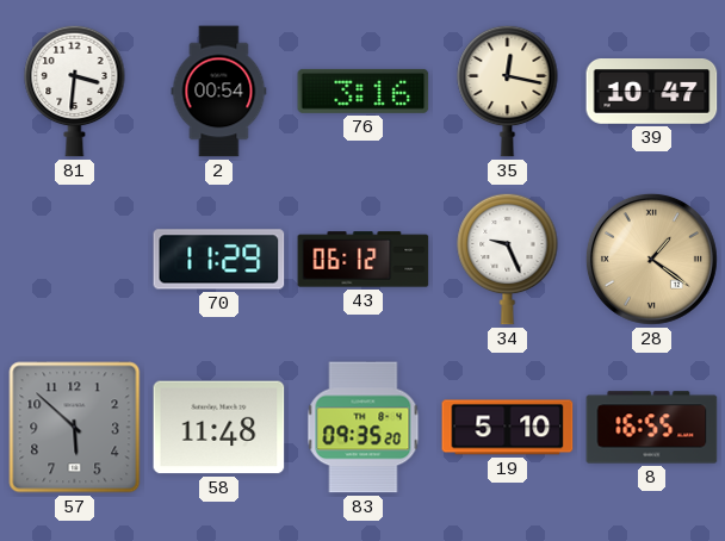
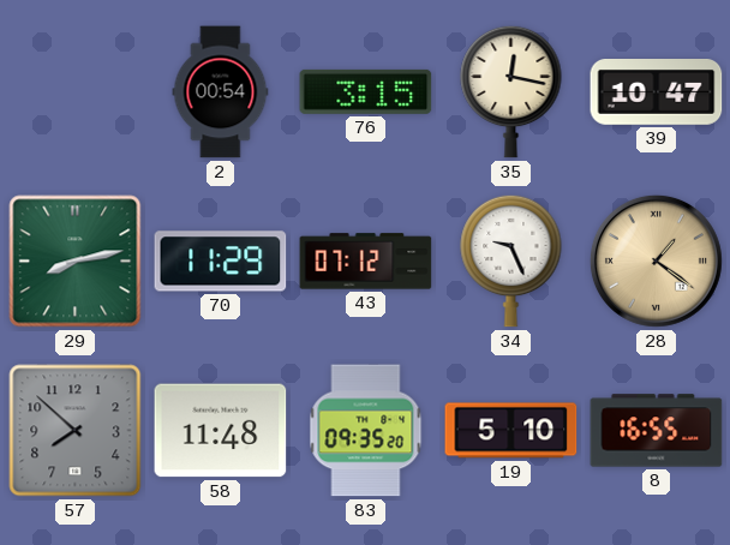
81: 3:31 -> none (75, 91)
76: 3:16 -> 3:15 (366, 91)
29: none -> 8:13 (76, 262)
43: 06:12 -> 07:12 (366, 262)
57: 5:52 -> 7:52 (76, 431)
